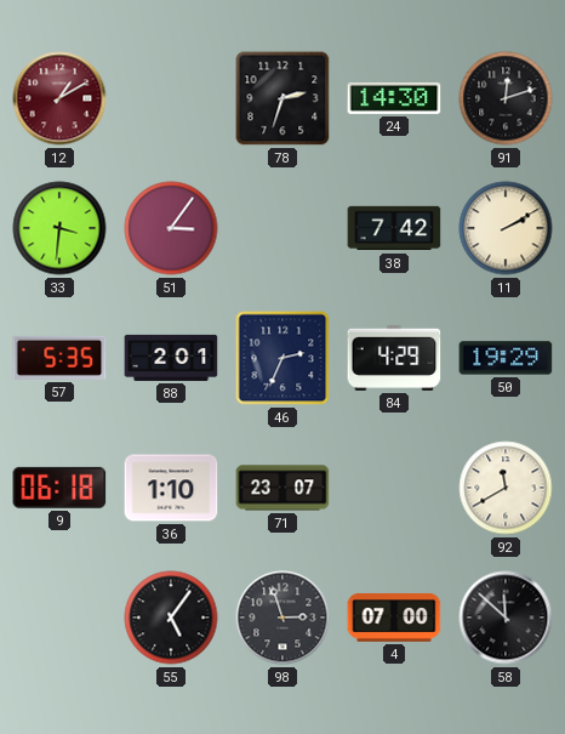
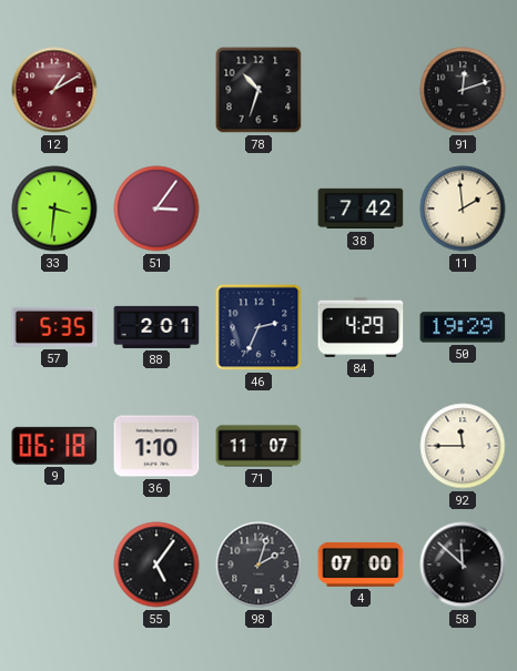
78: 2:33 -> 10:33 (258, 90)
24: 14:30 -> none (394, 98)
11: 2:10 -> 1:59 (463, 209)
71: 23:07 -> 11:07 (258, 446)
92: 11:40 -> 11:45 (463, 446)
98: 2:57 -> 2:03 (258, 565)
